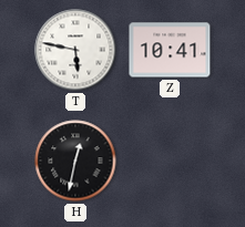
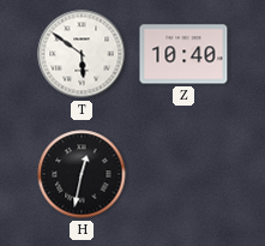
T: 5:47 -> 5:51 (82, 54)
Z: 10:41 -> 10:40 (183, 54)
